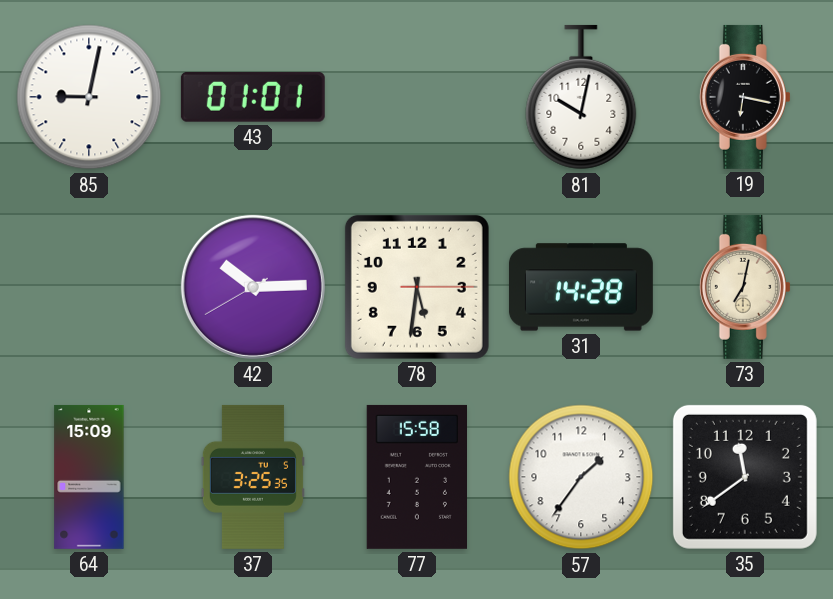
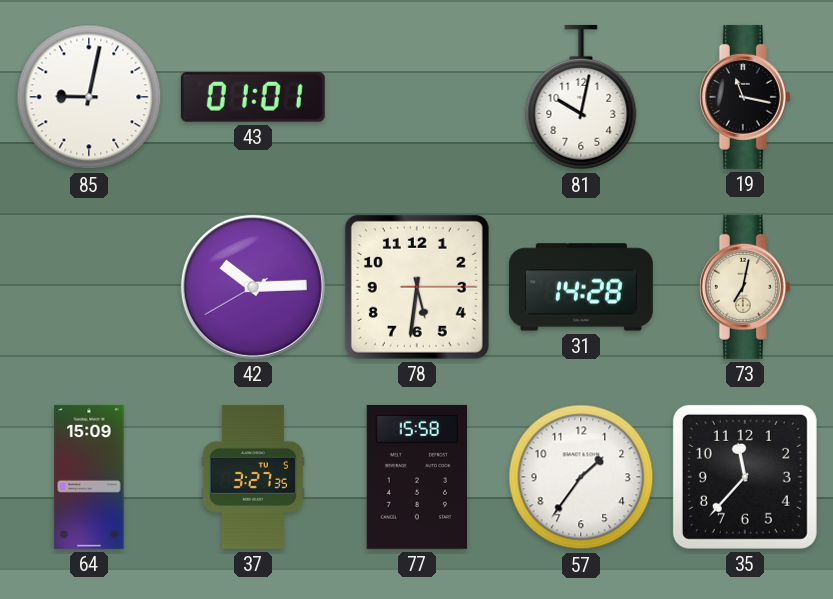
19: 6:17 -> 11:17 (745, 97)
37: 3:25 -> 3:27 (253, 477)
35: 11:39 -> 11:37 (745, 477)
